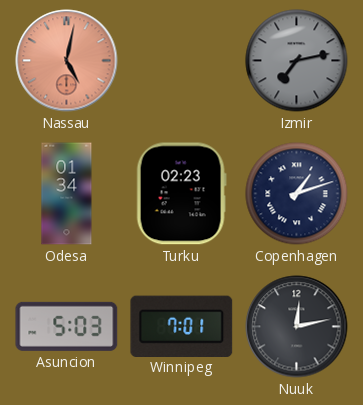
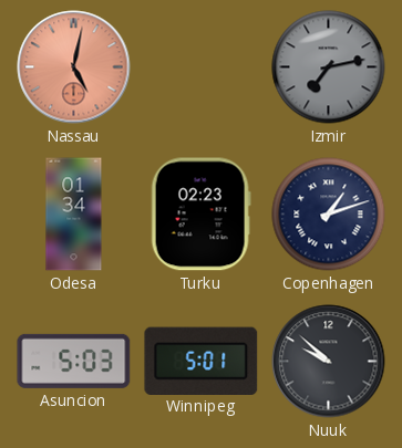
Winnipeg: 7:01 -> 5:01 (202, 361)
Nuuk: 12:13 -> 9:52 (329, 362)
